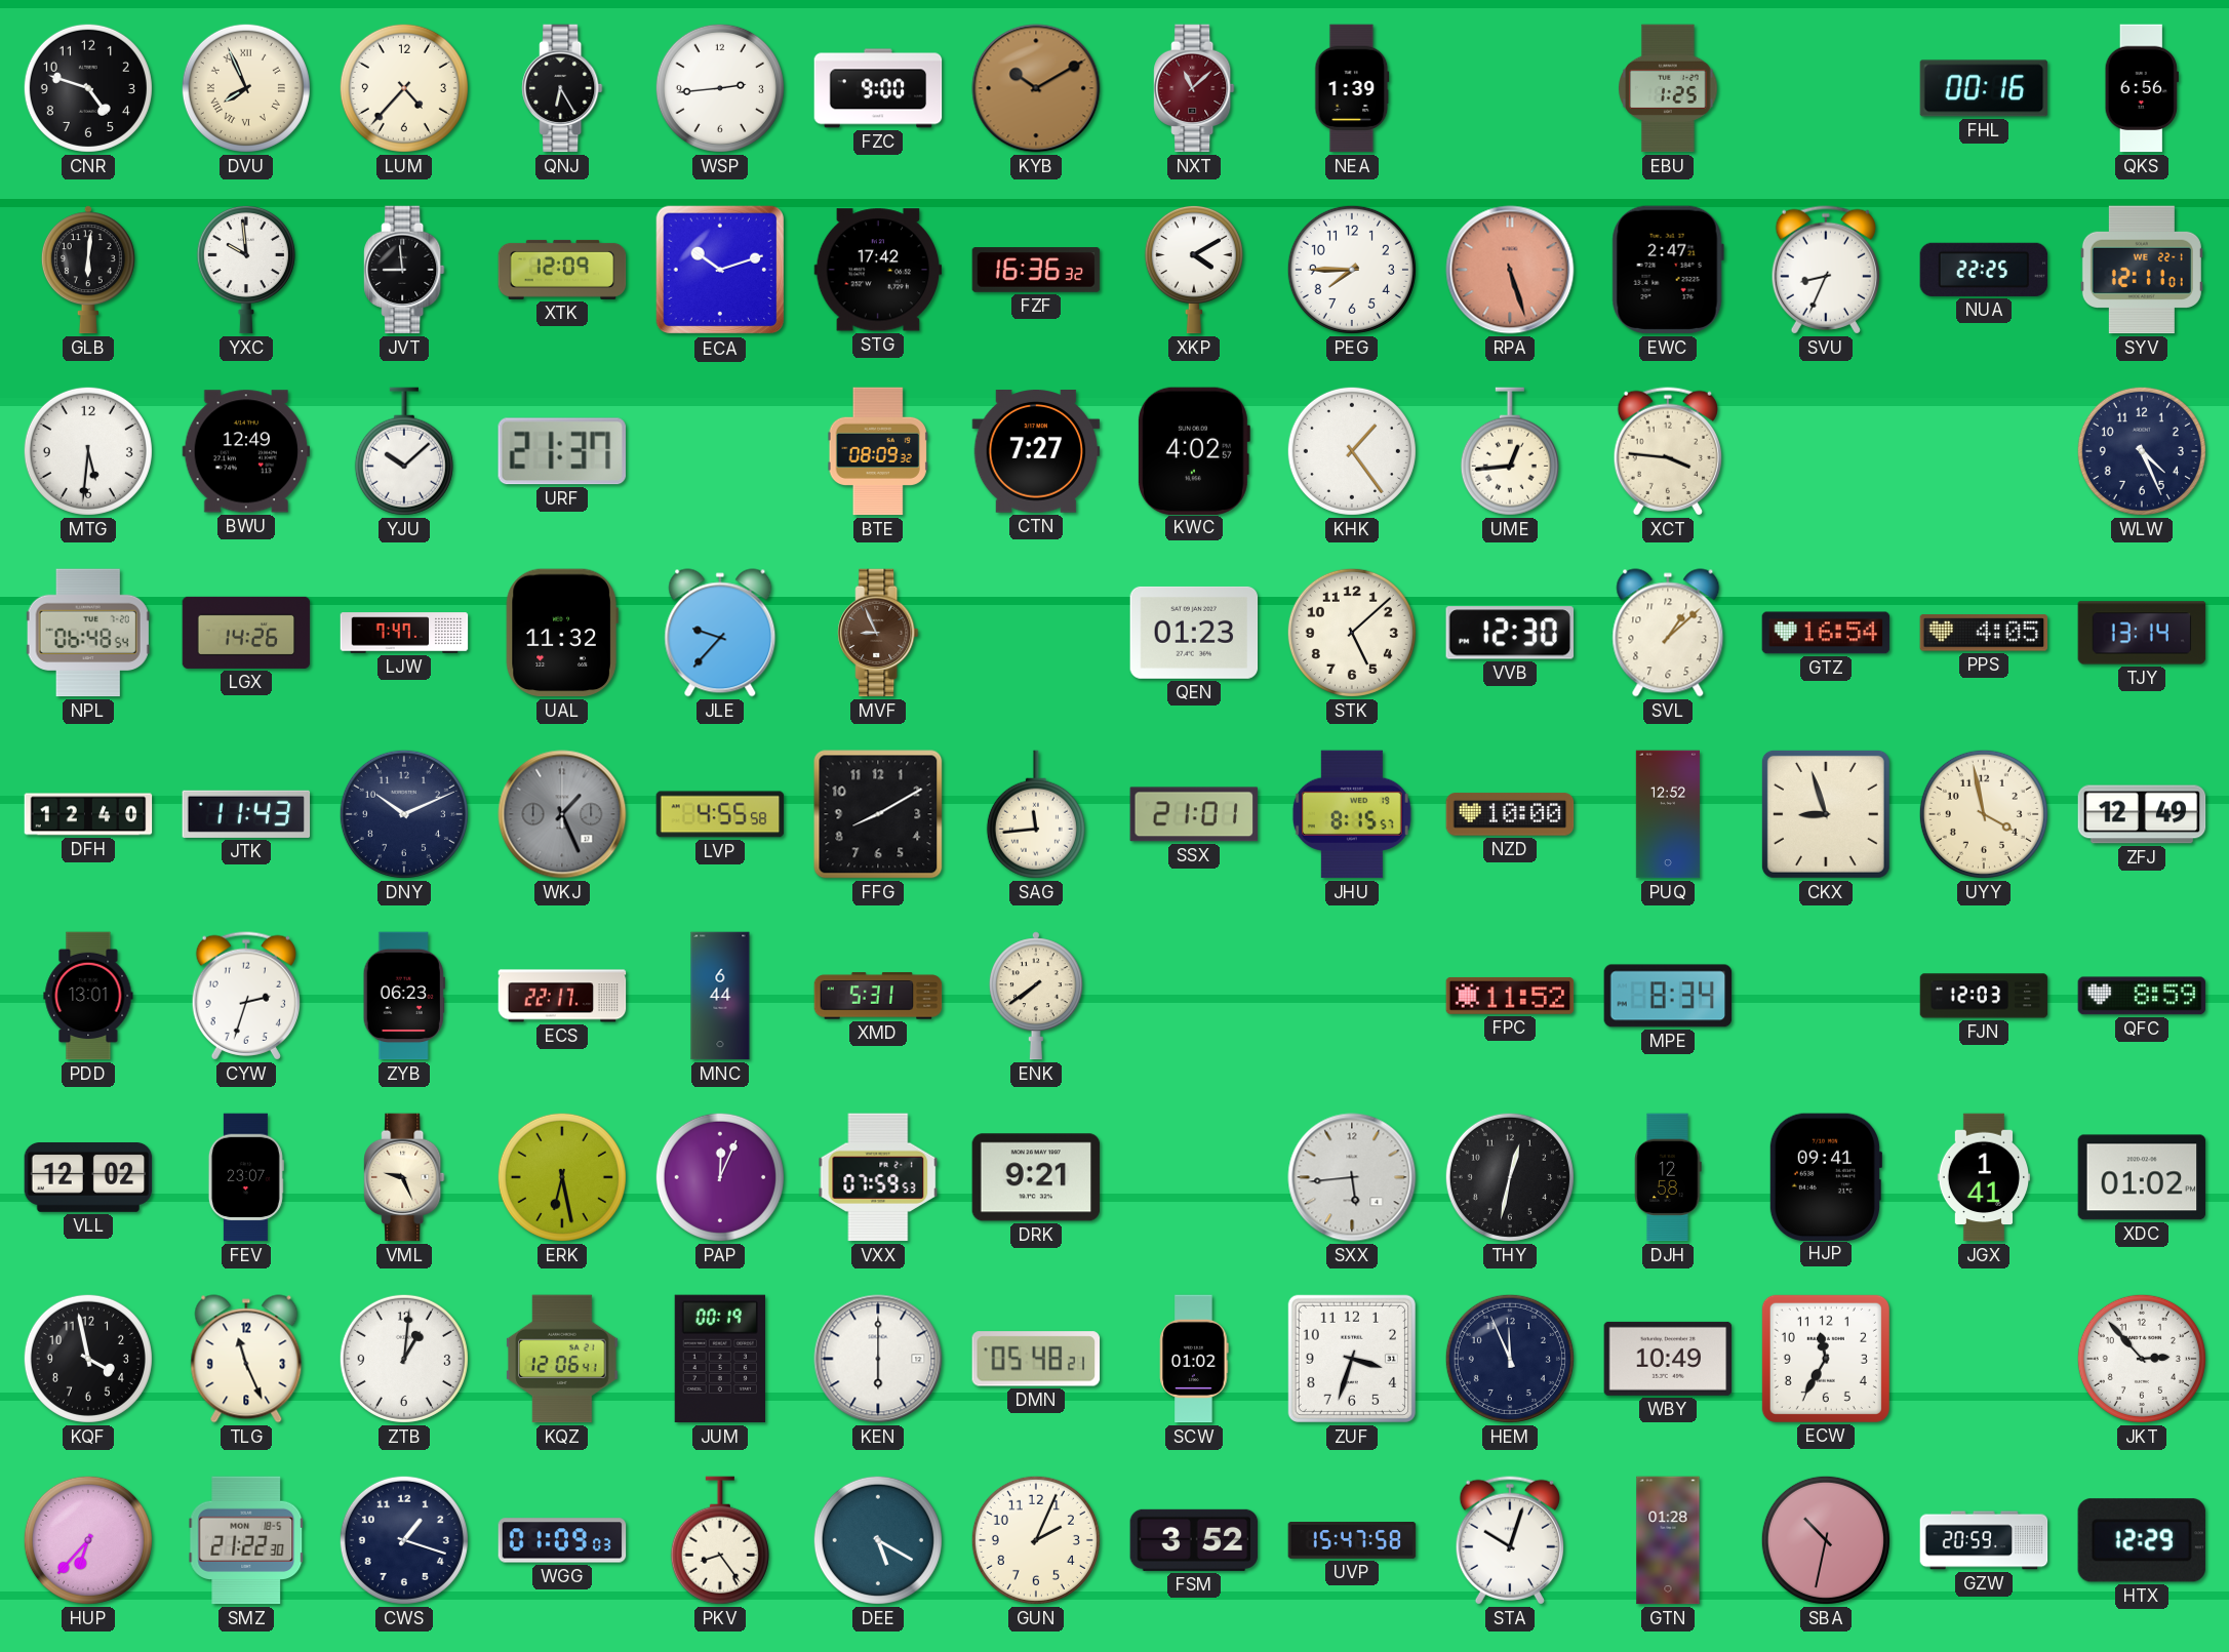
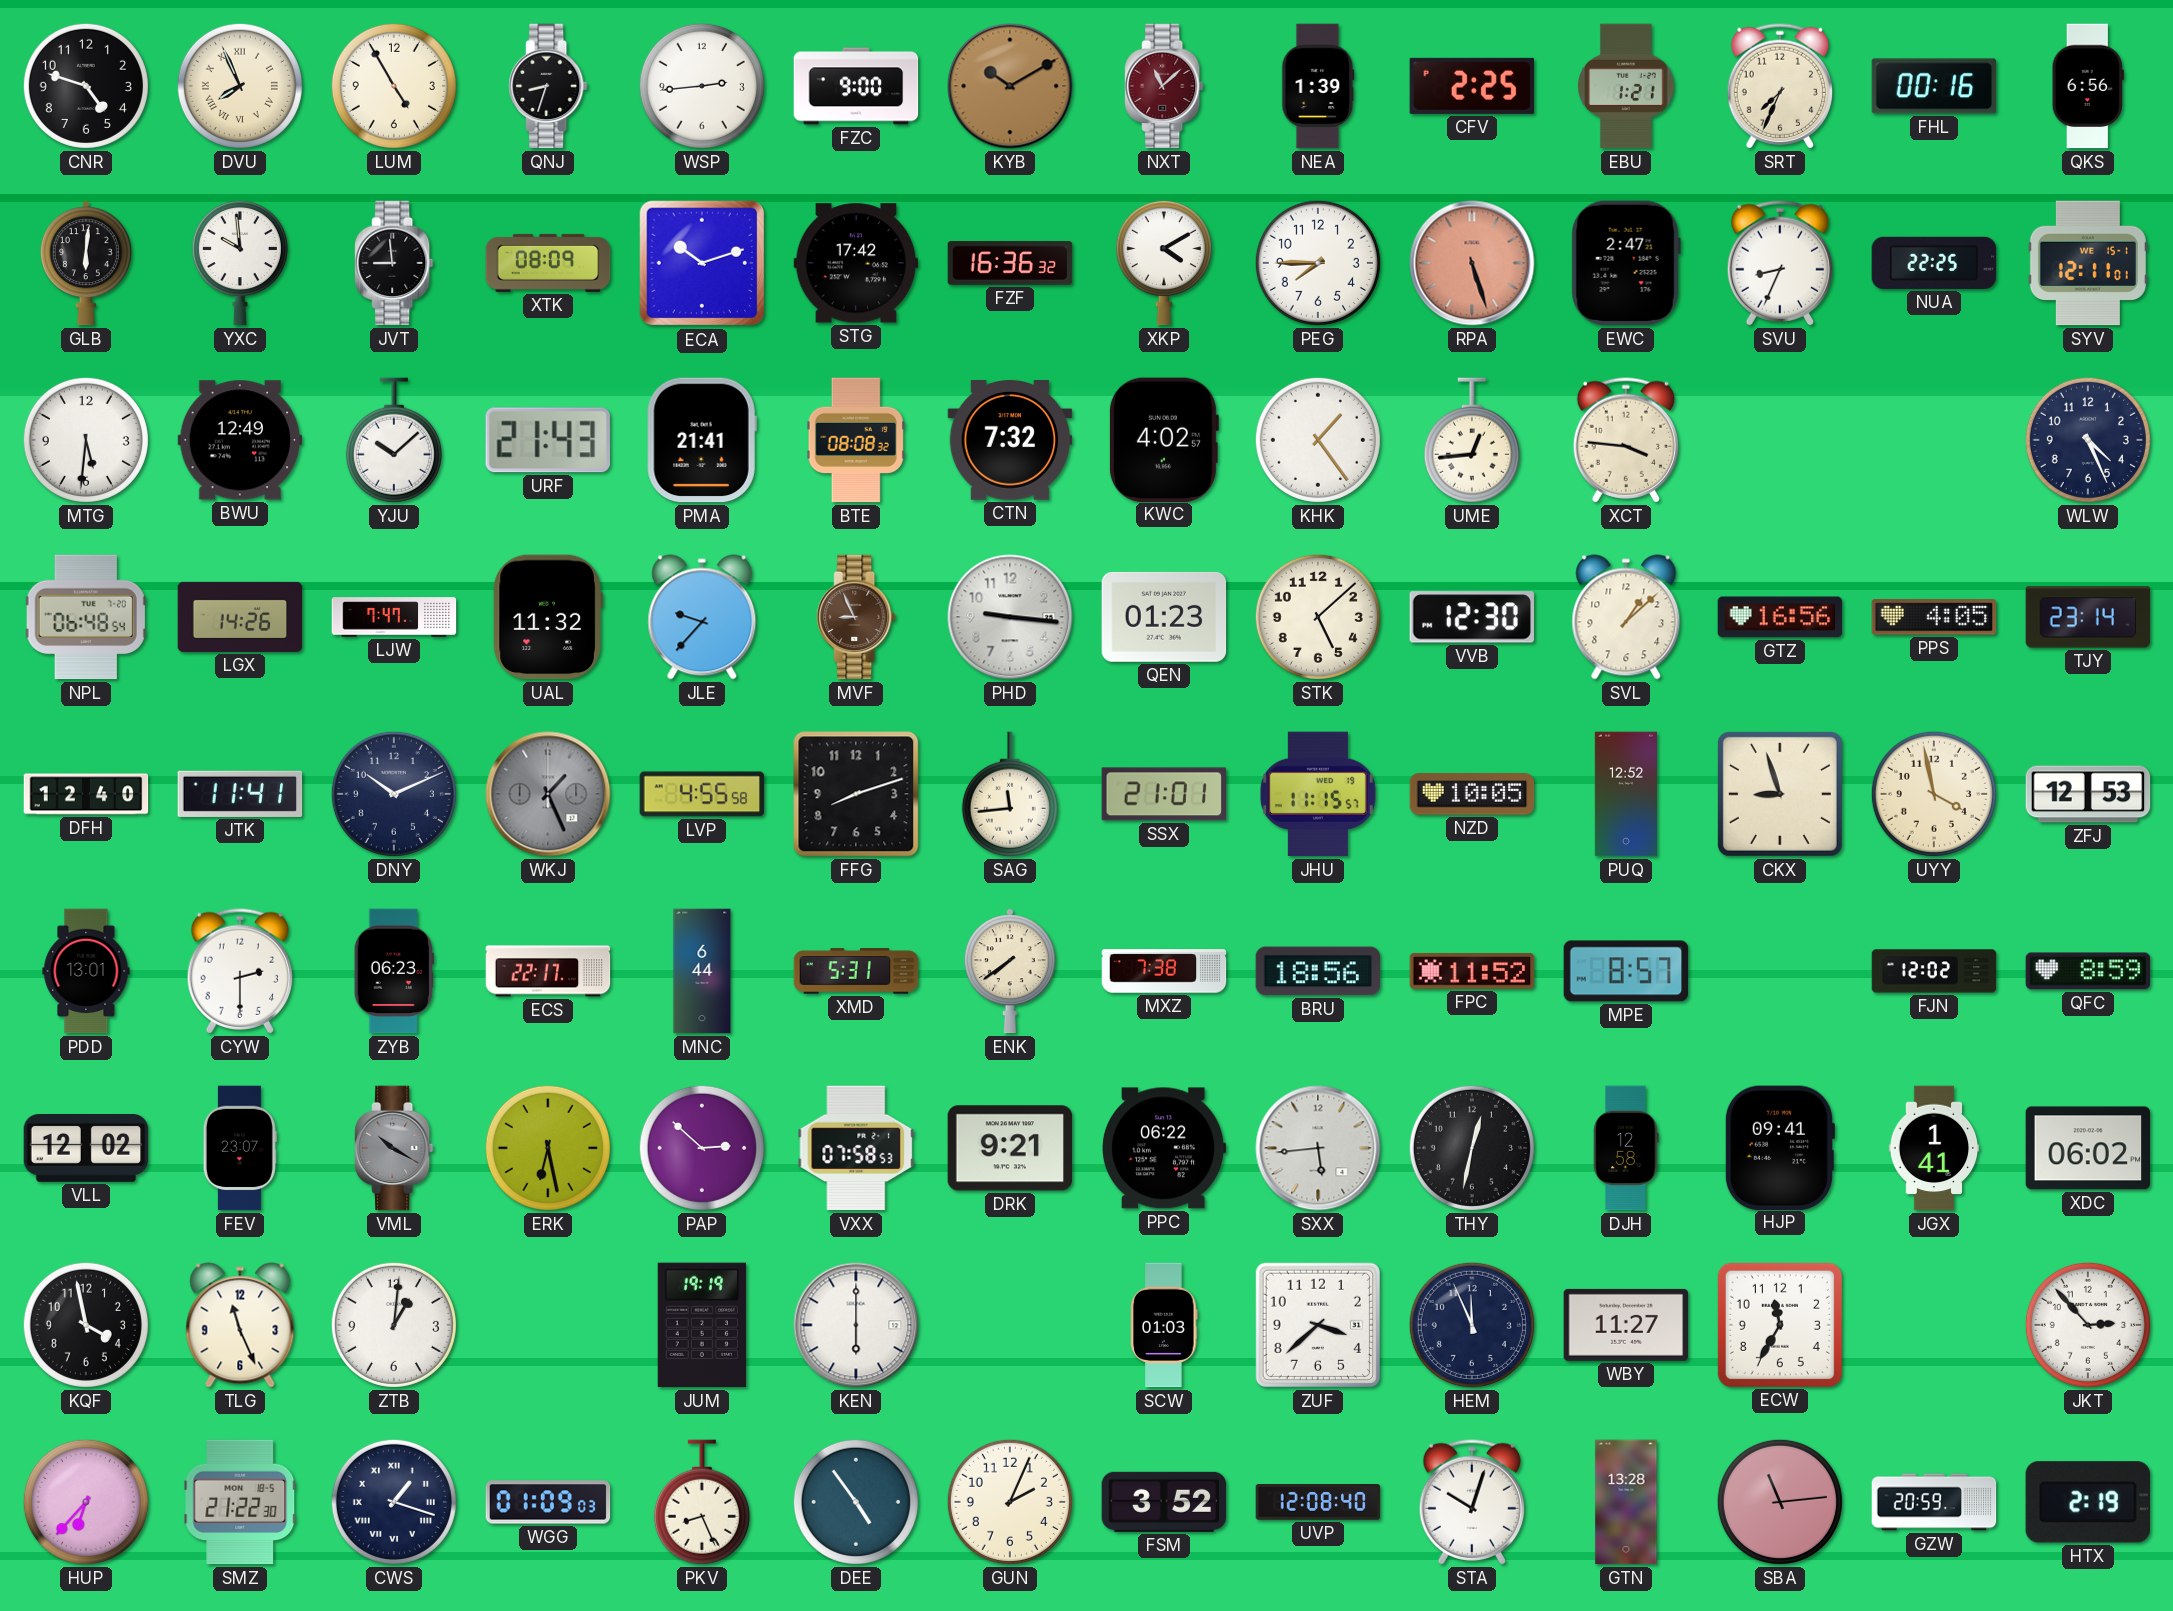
LUM: 4:37 -> 4:55 (394, 86)
QNJ: 6:25 -> 8:33 (548, 86)
CFV: none -> 2:25 (1472, 86)
EBU: 1:25 -> 1:21 (1626, 86)
SRT: none -> 7:34 (1779, 86)
XTK: 12:09 -> 08:09 (548, 263)
SYV date: WE 22-1 -> WE 15-1 (2088, 263)
URF: 21:37 -> 21:43 (548, 440)
PMA: none -> 21:41 (702, 440)
BTE: 08:09 -> 08:08 (856, 440)
CTN: 7:27 -> 7:32 (1010, 441)
PHD: none -> 9:16 (1010, 617)
GTZ: 16:54 -> 16:56 (1780, 617)
TJY: 13:14 -> 23:14 (2088, 617)
JTK: 11:43 -> 11:41 (240, 794)
FFG: 8:10 -> 8:12 (856, 794)
JHU: 8:15 -> 11:15 (1318, 794)
NZD: 10:00 -> 10:05 (1472, 794)
ZFJ: 12:49 -> 12:53 (2088, 794)
CYW: 2:33 -> 2:30 (239, 971)
MXZ: none -> 7:38 (1164, 971)
BRU: none -> 18:56 (1318, 971)
MPE: 8:34 -> 8:57 (1626, 971)
FJN: 12:03 -> 12:02 (1934, 971)
VML: 9:26 -> 10:20 (394, 1148)
VML dial: cream -> grey (394, 1148)
PAP: 12:04 -> 2:52 (702, 1148)
VXX: 07:59 -> 07:58 (856, 1148)
PPC: none -> 06:22 (1165, 1148)
XDC: 01:02 -> 06:02 (2088, 1148)
KQZ: 12:06 -> none (562, 1359)
JUM: 00:19 -> 19:19 (702, 1325)
DMN: 05:48 -> none (1036, 1359)
SCW: 01:02 -> 01:03 (1164, 1325)
ZUF: 3:33 -> 3:38 (1318, 1325)
WBY: 10:49 -> 11:27 (1626, 1325)
CWS numerals: Arabic -> Roman (394, 1502)
PKV: 8:24 -> 8:26 (702, 1502)
DEE: 5:20 -> 4:54 (856, 1502)
UVP: 15:47 -> 12:08 (1318, 1503)
GTN: 01:28 -> 13:28 (1626, 1502)
SBA: 10:32 -> 11:14 (1780, 1502)
HTX: 12:29 -> 2:19 (2088, 1502)
